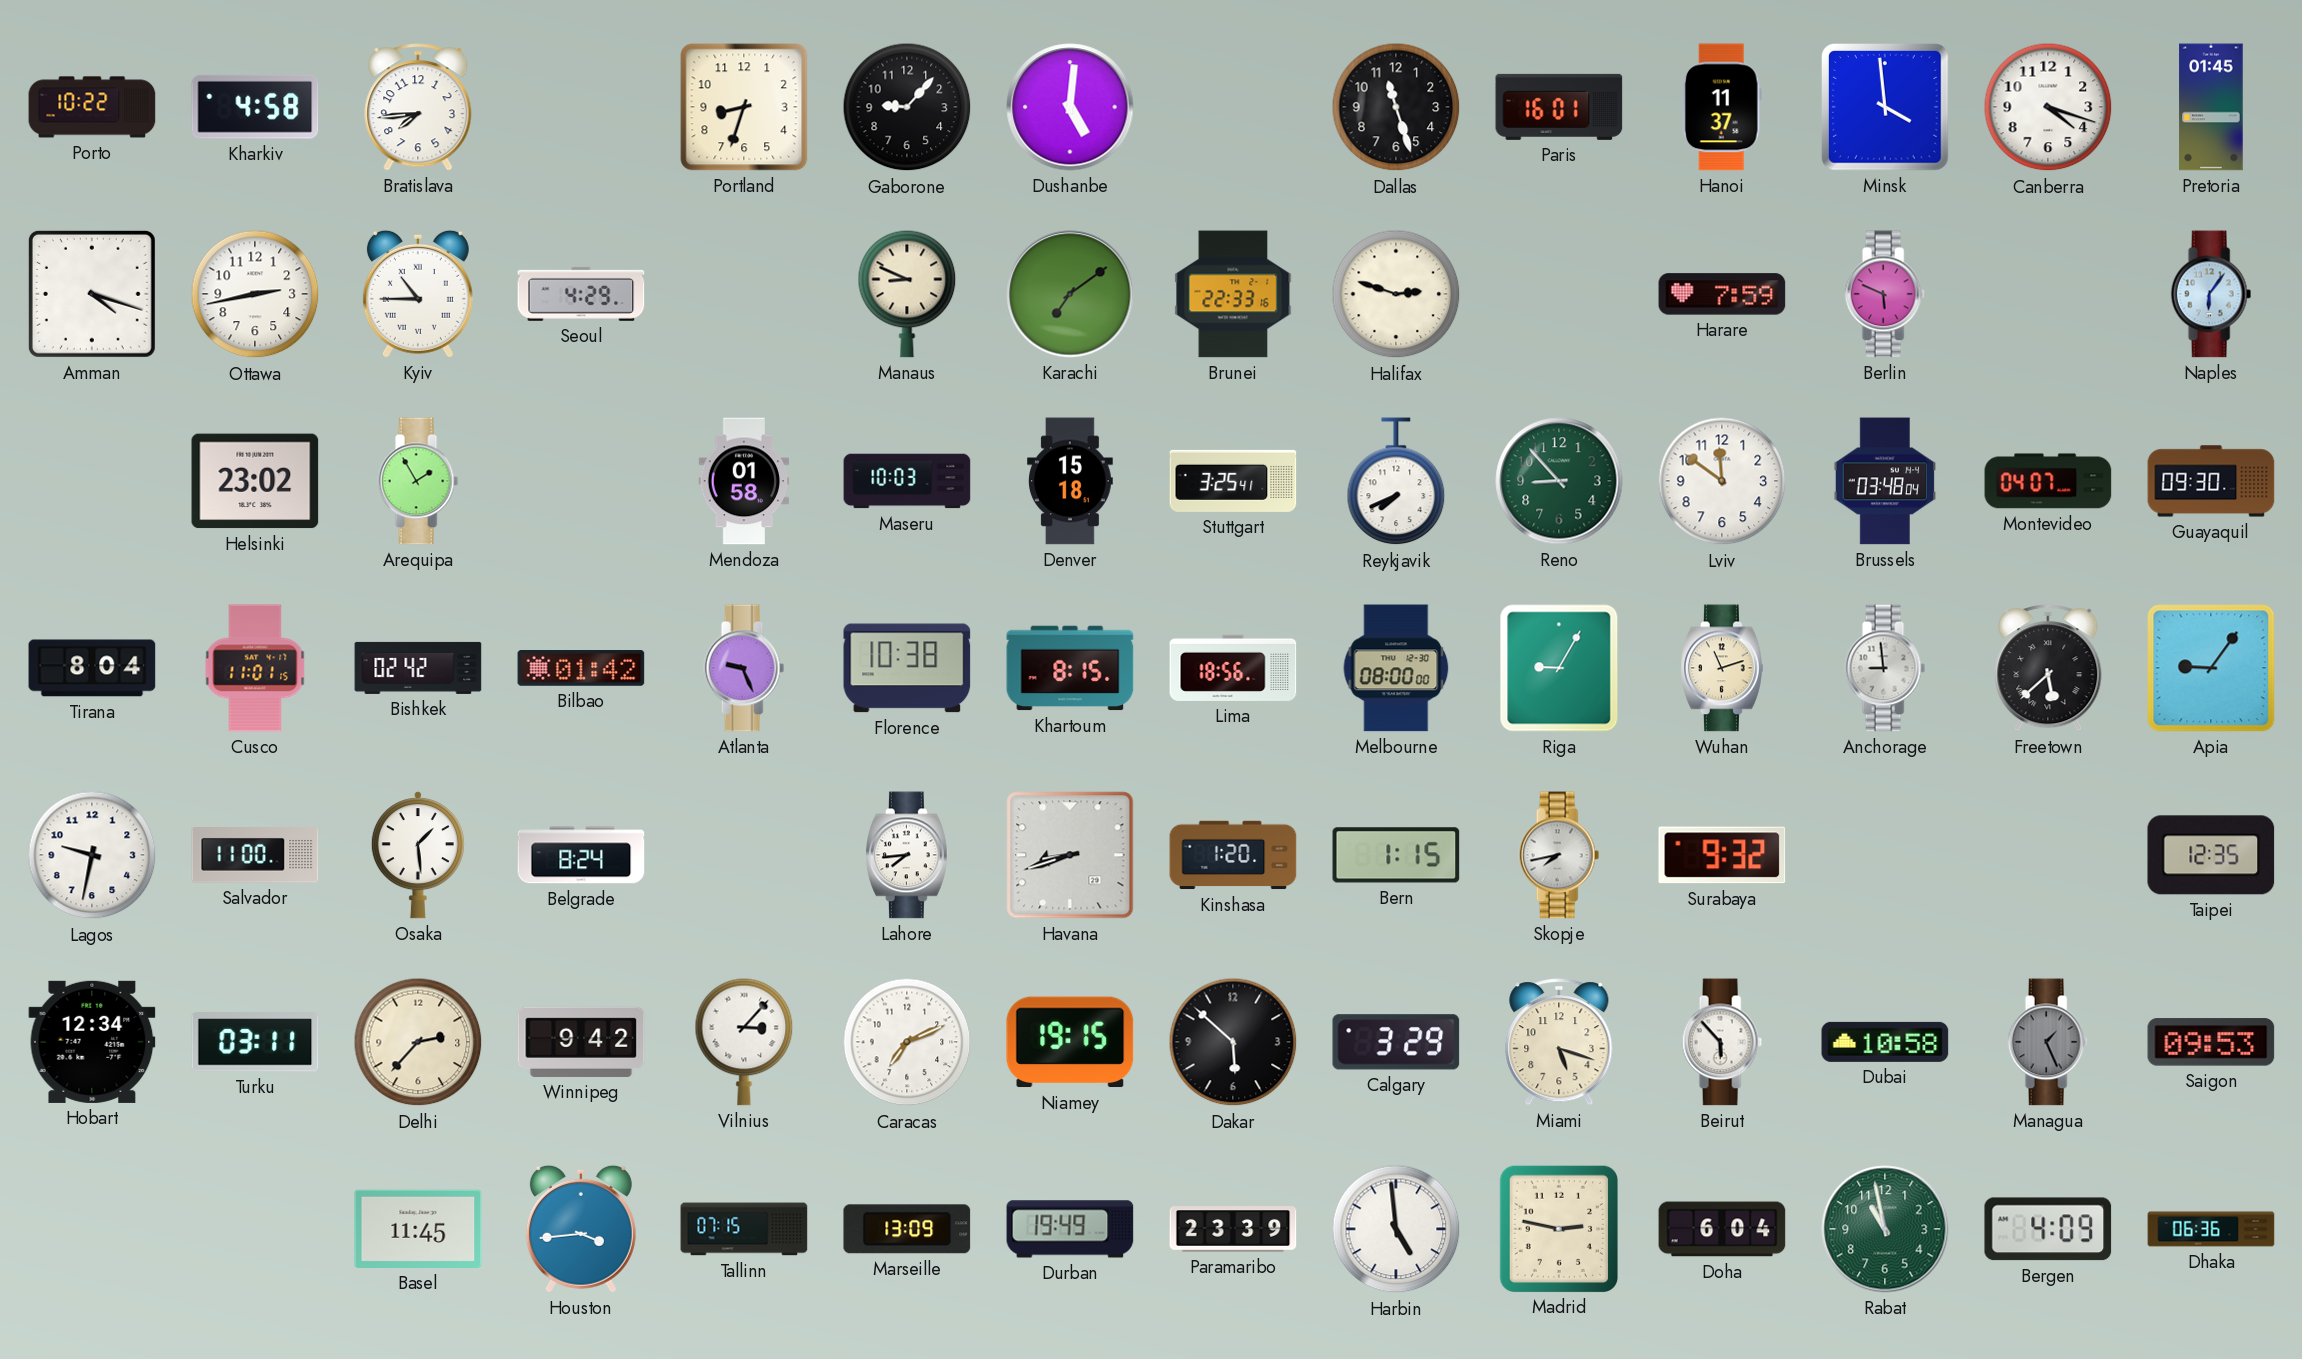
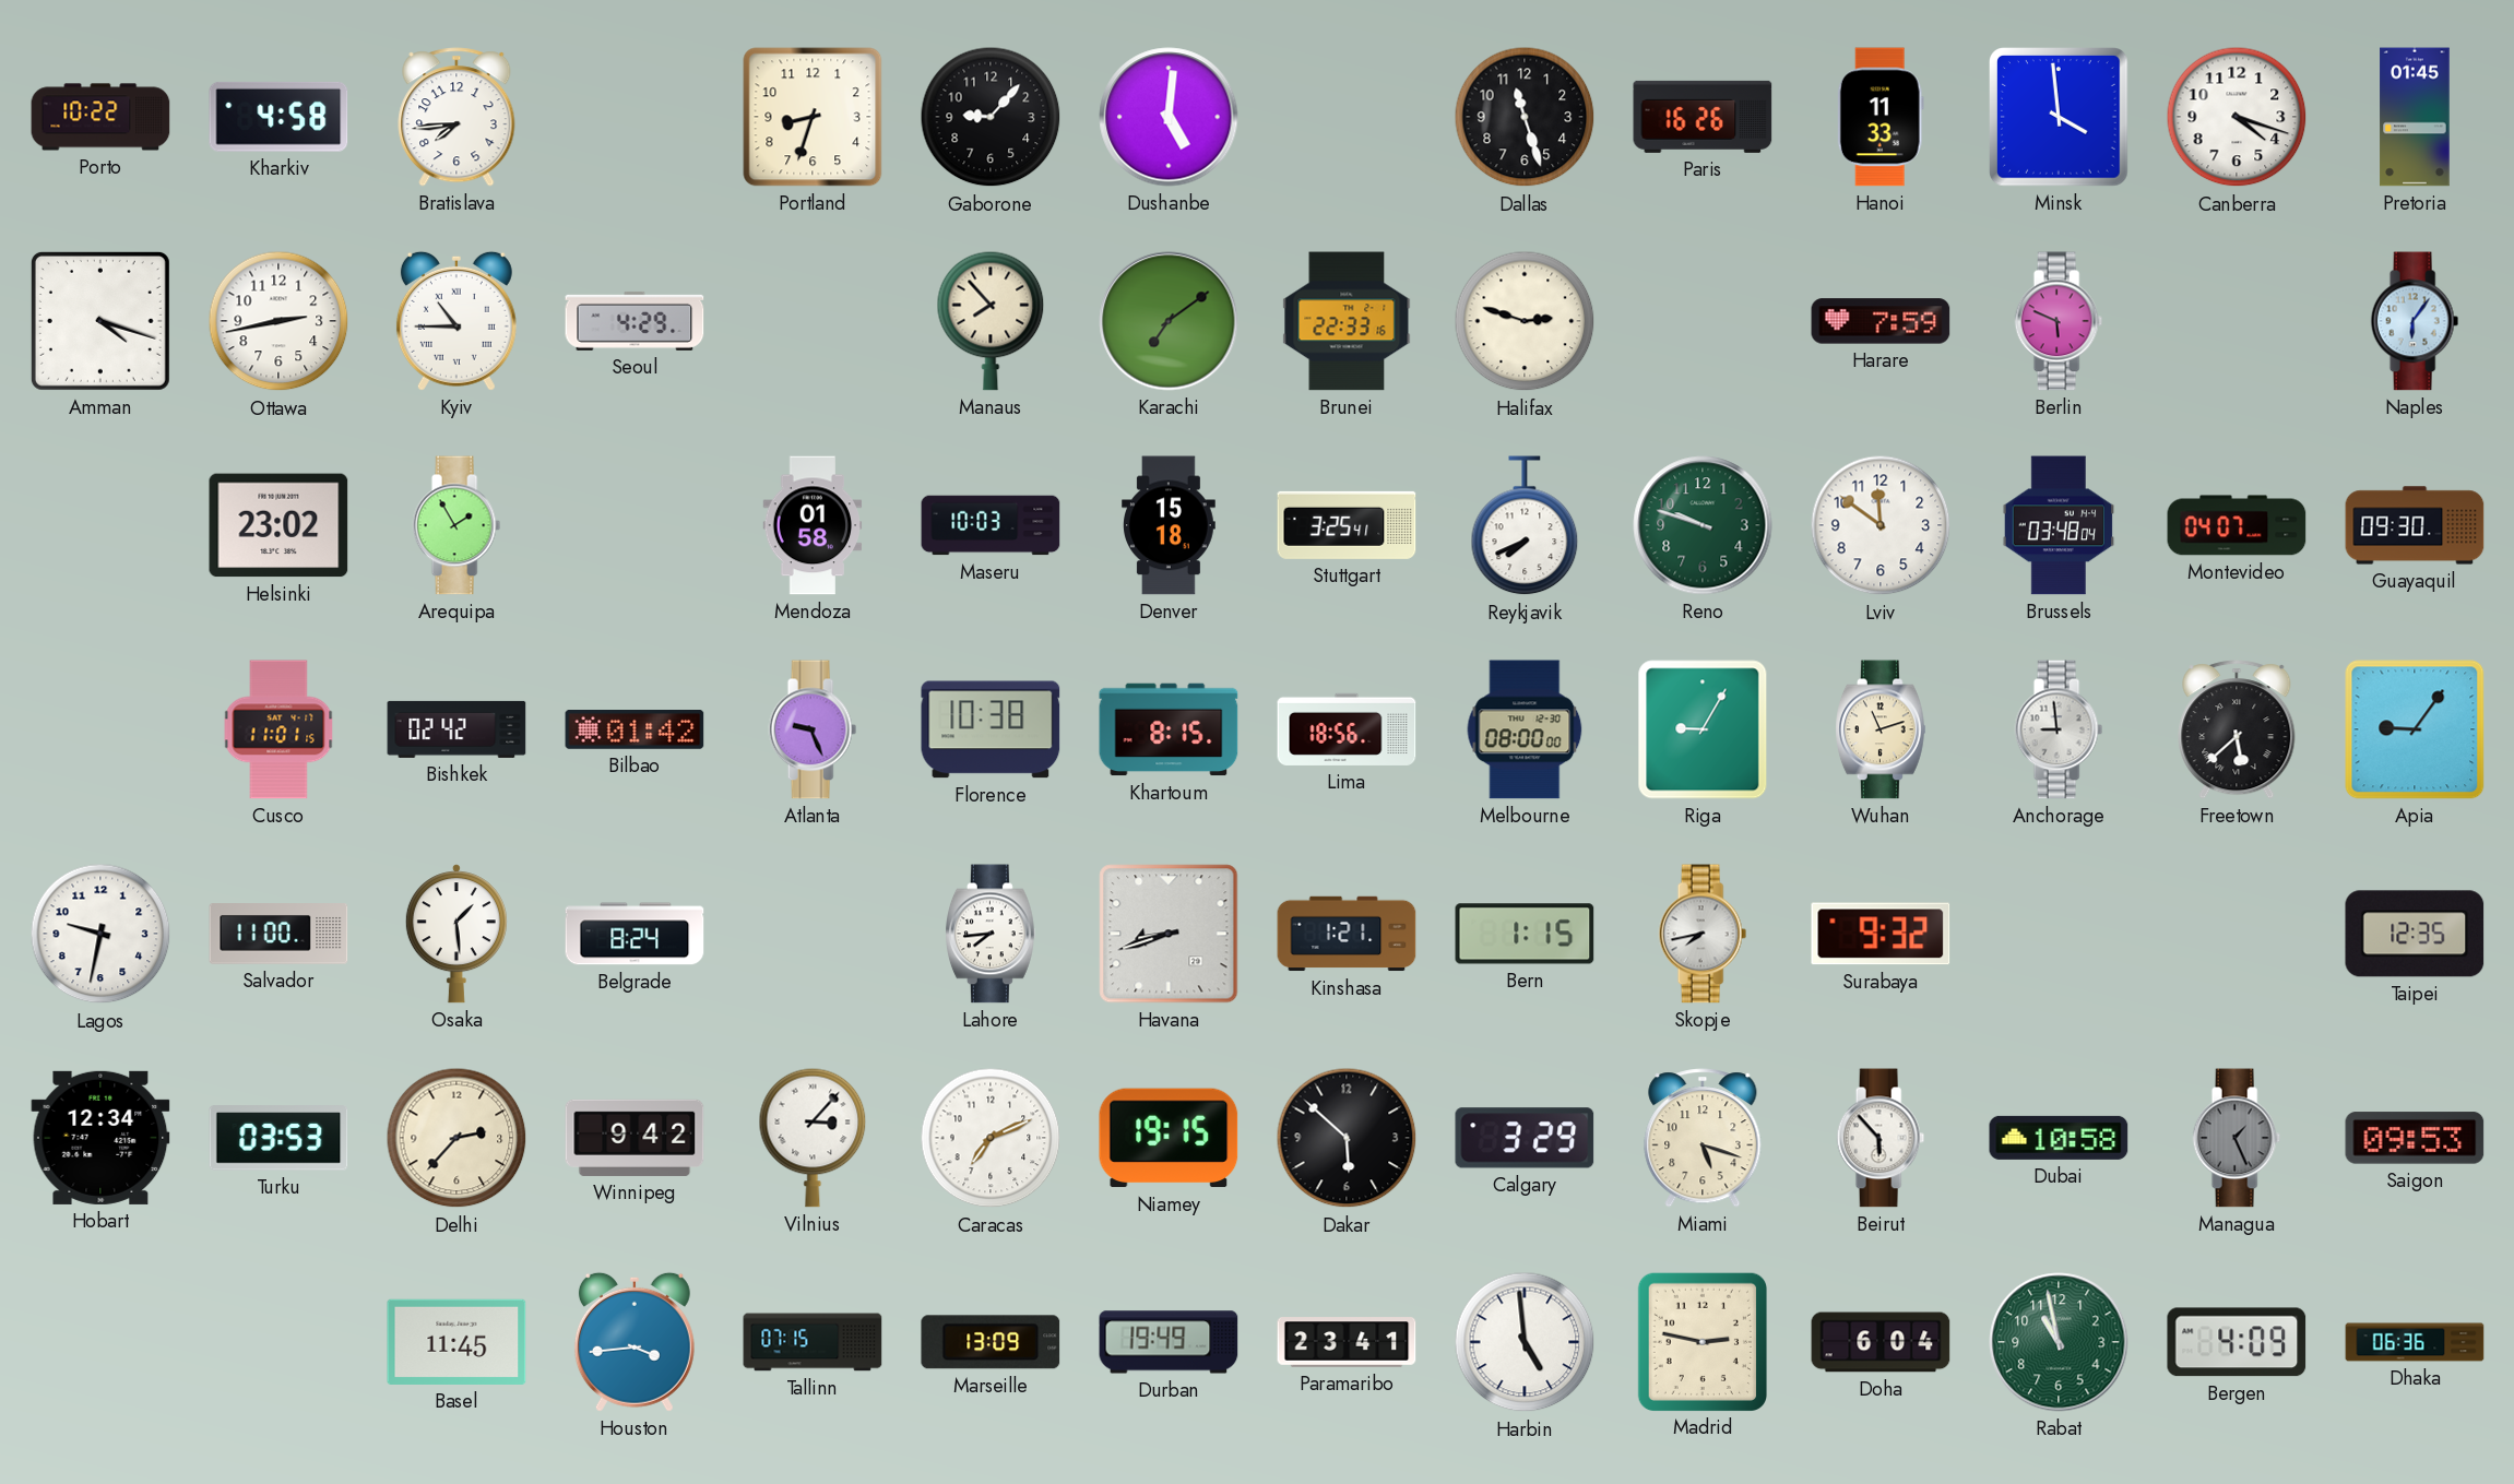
Paris: 16:01 -> 16:26 (1703, 117)
Hanoi: 11:37 -> 11:33 (1881, 117)
Manaus: 8:49 -> 7:53 (991, 321)
Reno: 8:53 -> 9:48 (1703, 525)
Tirana: 8:04 -> none (92, 668)
Kinshasa: 1:20 -> 1:21 (1347, 934)
Turku: 03:11 -> 03:53 (278, 1138)
Paramaribo: 23:39 -> 23:41 (1347, 1342)
